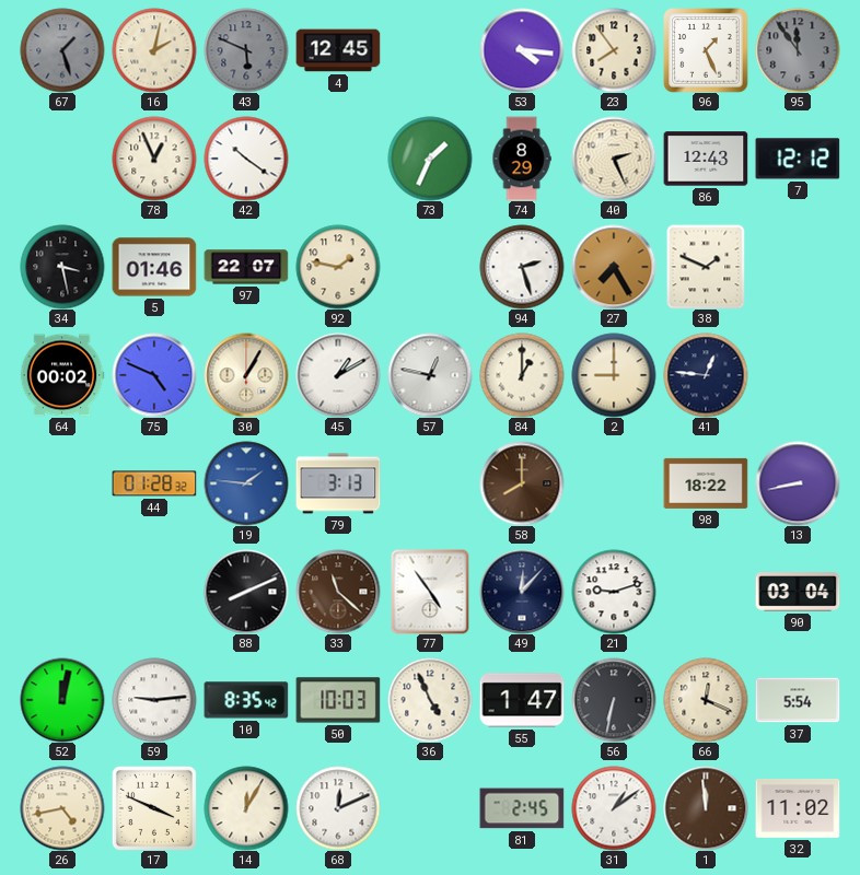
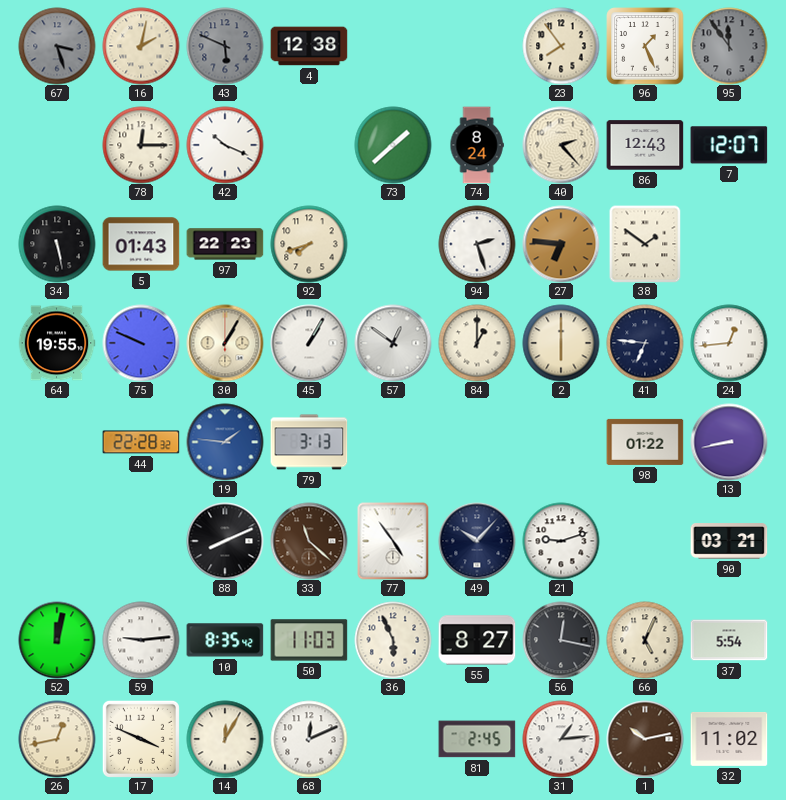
67: 1:27 -> 3:27 (57, 46)
4: 12:45 -> 12:38 (309, 46)
53: 4:16 -> none (522, 50)
78: 12:56 -> 12:15 (141, 145)
42: 10:21 -> 10:19 (225, 145)
73: 1:34 -> 1:38 (393, 145)
74: 8:29 -> 8:24 (477, 145)
40: 2:26 -> 2:23 (561, 145)
7: 12:12 -> 12:07 (729, 145)
34: 3:28 -> 5:28 (57, 244)
5: 01:46 -> 01:43 (141, 244)
97: 22:07 -> 22:23 (225, 244)
92: 1:47 -> 7:42 (309, 244)
27: 7:25 -> 6:46 (561, 244)
38: 1:49 -> 1:51 (645, 244)
64: 00:02 -> 19:55 (57, 343)
75: 4:49 -> 9:49 (141, 343)
45: 1:10 -> 1:05 (309, 343)
57: 12:47 -> 12:51 (393, 343)
2: 9:00 -> 6:00 (561, 343)
41: 12:46 -> 6:46 (645, 343)
24: none -> 12:44 (729, 343)
44: 01:28 -> 22:28 (141, 442)
58: 8:00 -> none (522, 483)
98: 18:22 -> 01:22 (645, 442)
49: 12:07 -> 10:07 (477, 541)
90: 03:04 -> 03:21 (729, 541)
50: 10:03 -> 11:03 (309, 640)
36: 4:56 -> 5:56 (393, 640)
55: 1:47 -> 8:27 (477, 640)
56: 6:32 -> 12:17 (561, 640)
66: 12:19 -> 5:04 (645, 640)
26: 4:43 -> 12:43 (57, 739)
31: 1:09 -> 1:14 (561, 739)
1: 11:59 -> 10:13 (645, 739)
